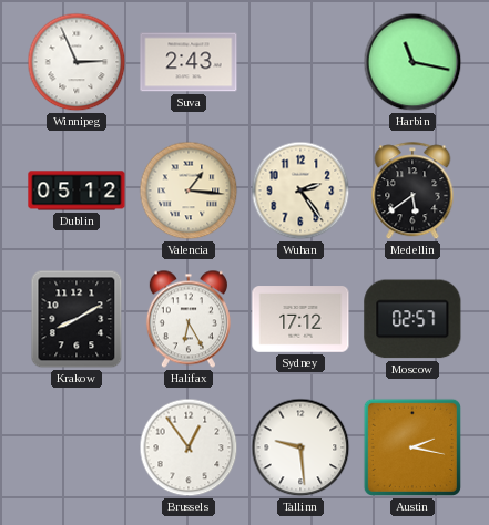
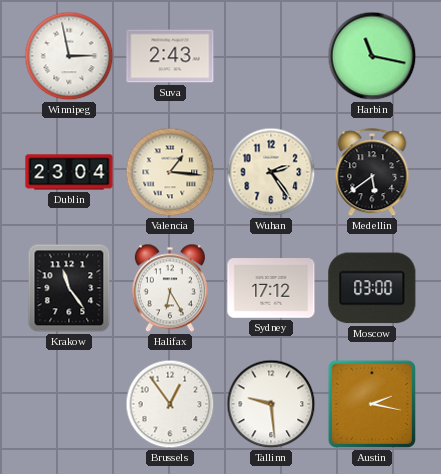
Winnipeg: 2:56 -> 2:58 (69, 56)
Dublin: 05:12 -> 23:04 (69, 172)
Krakow: 8:10 -> 11:24 (69, 288)
Moscow: 02:57 -> 03:00 (372, 288)
